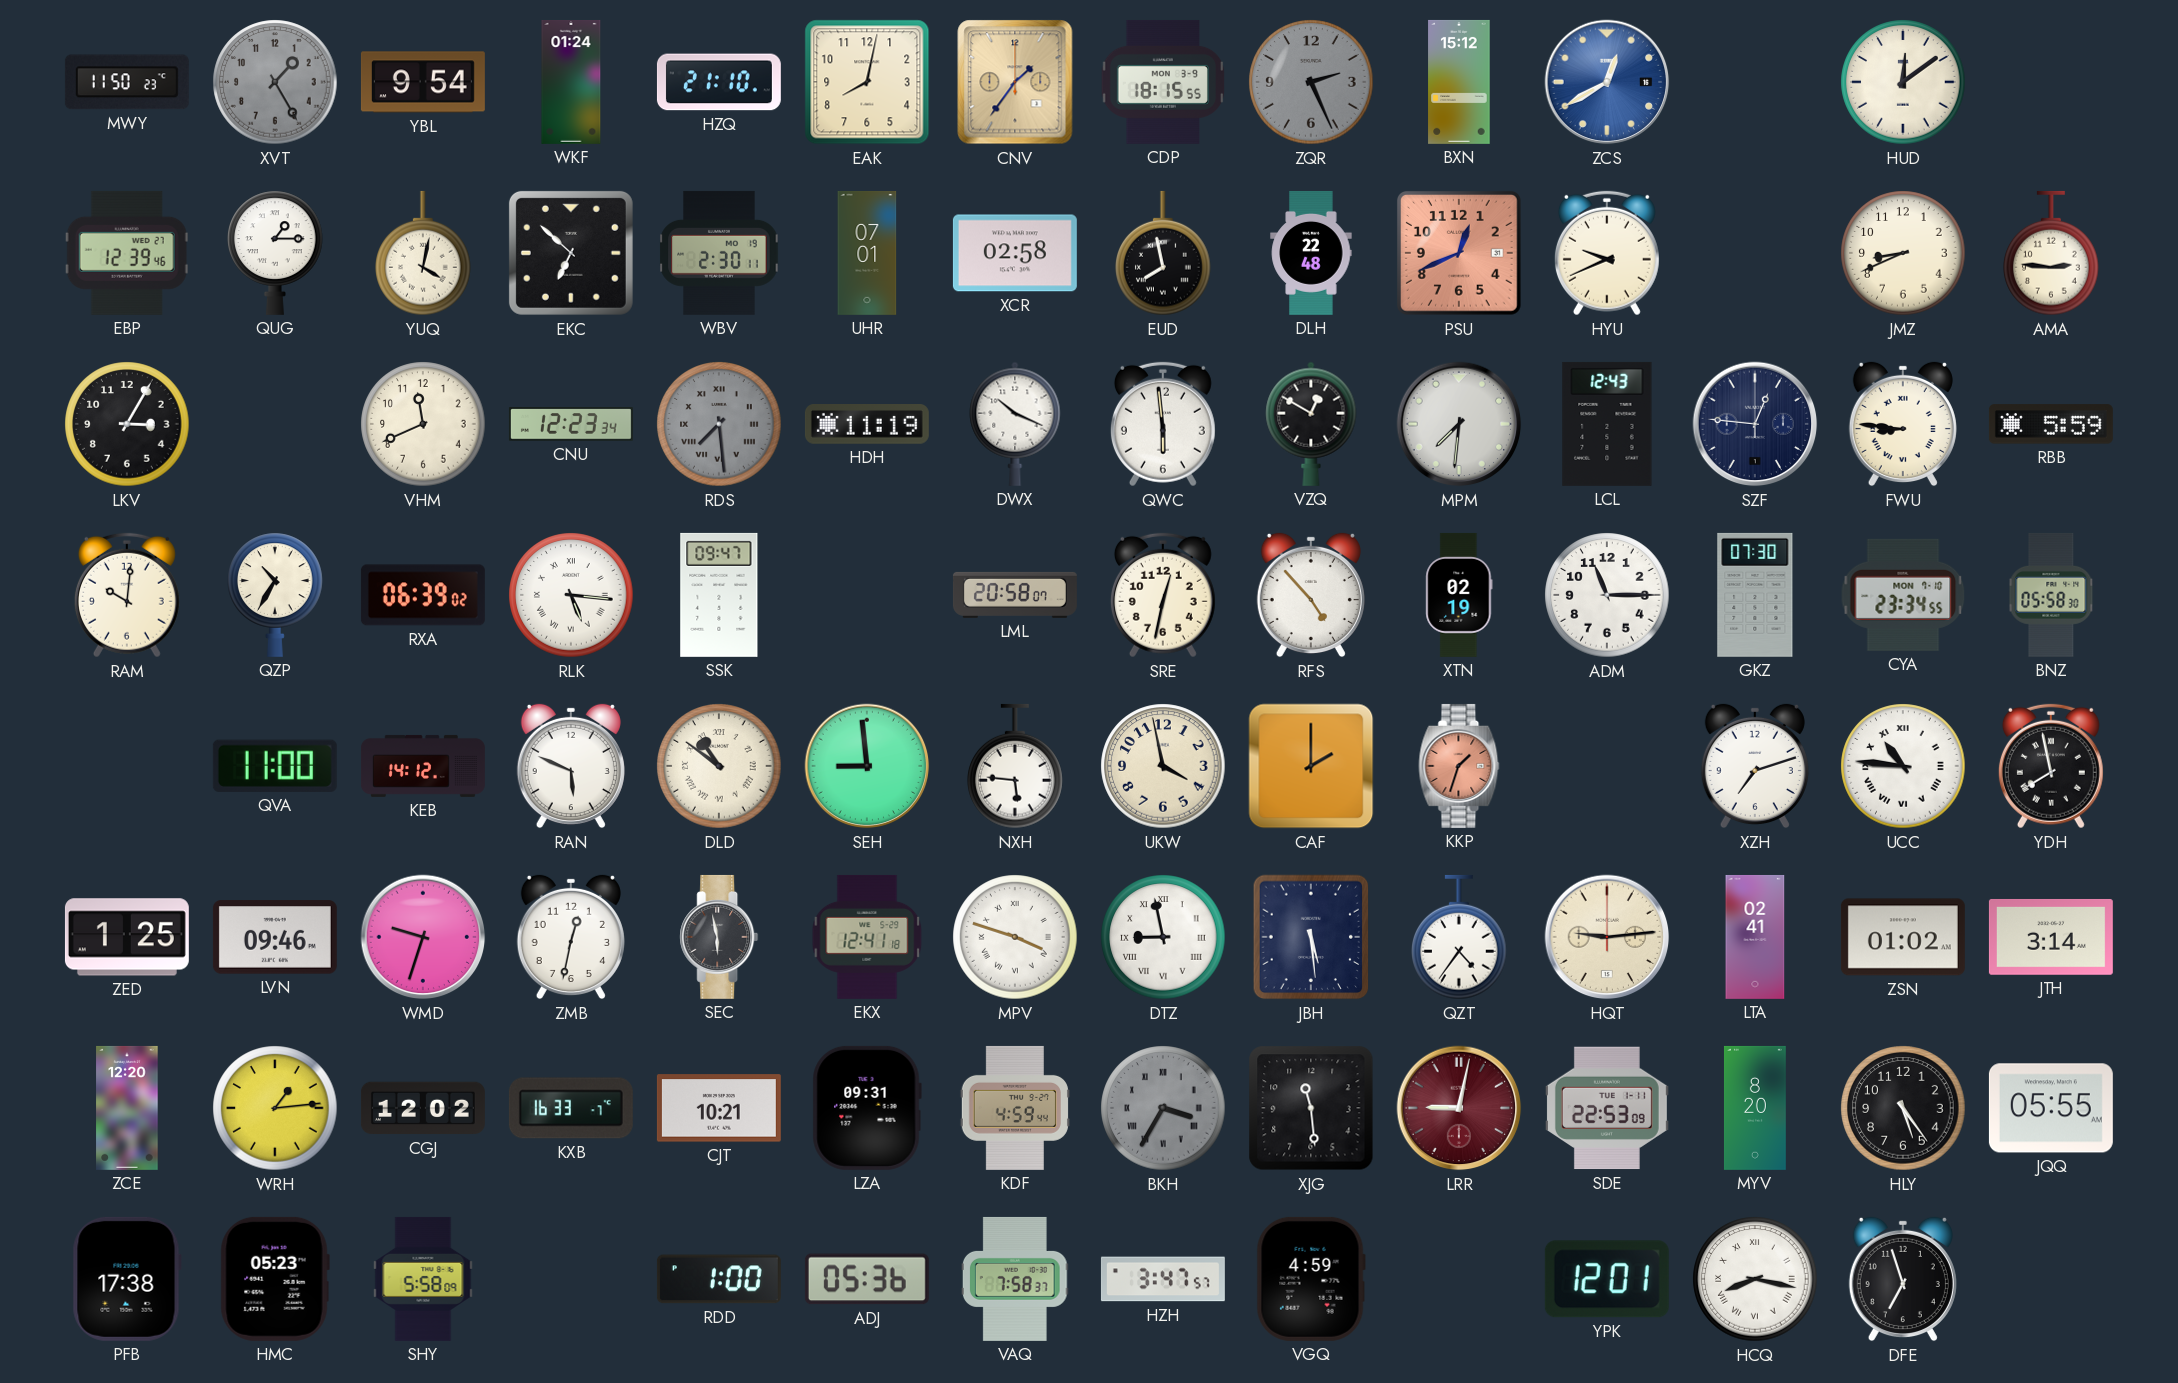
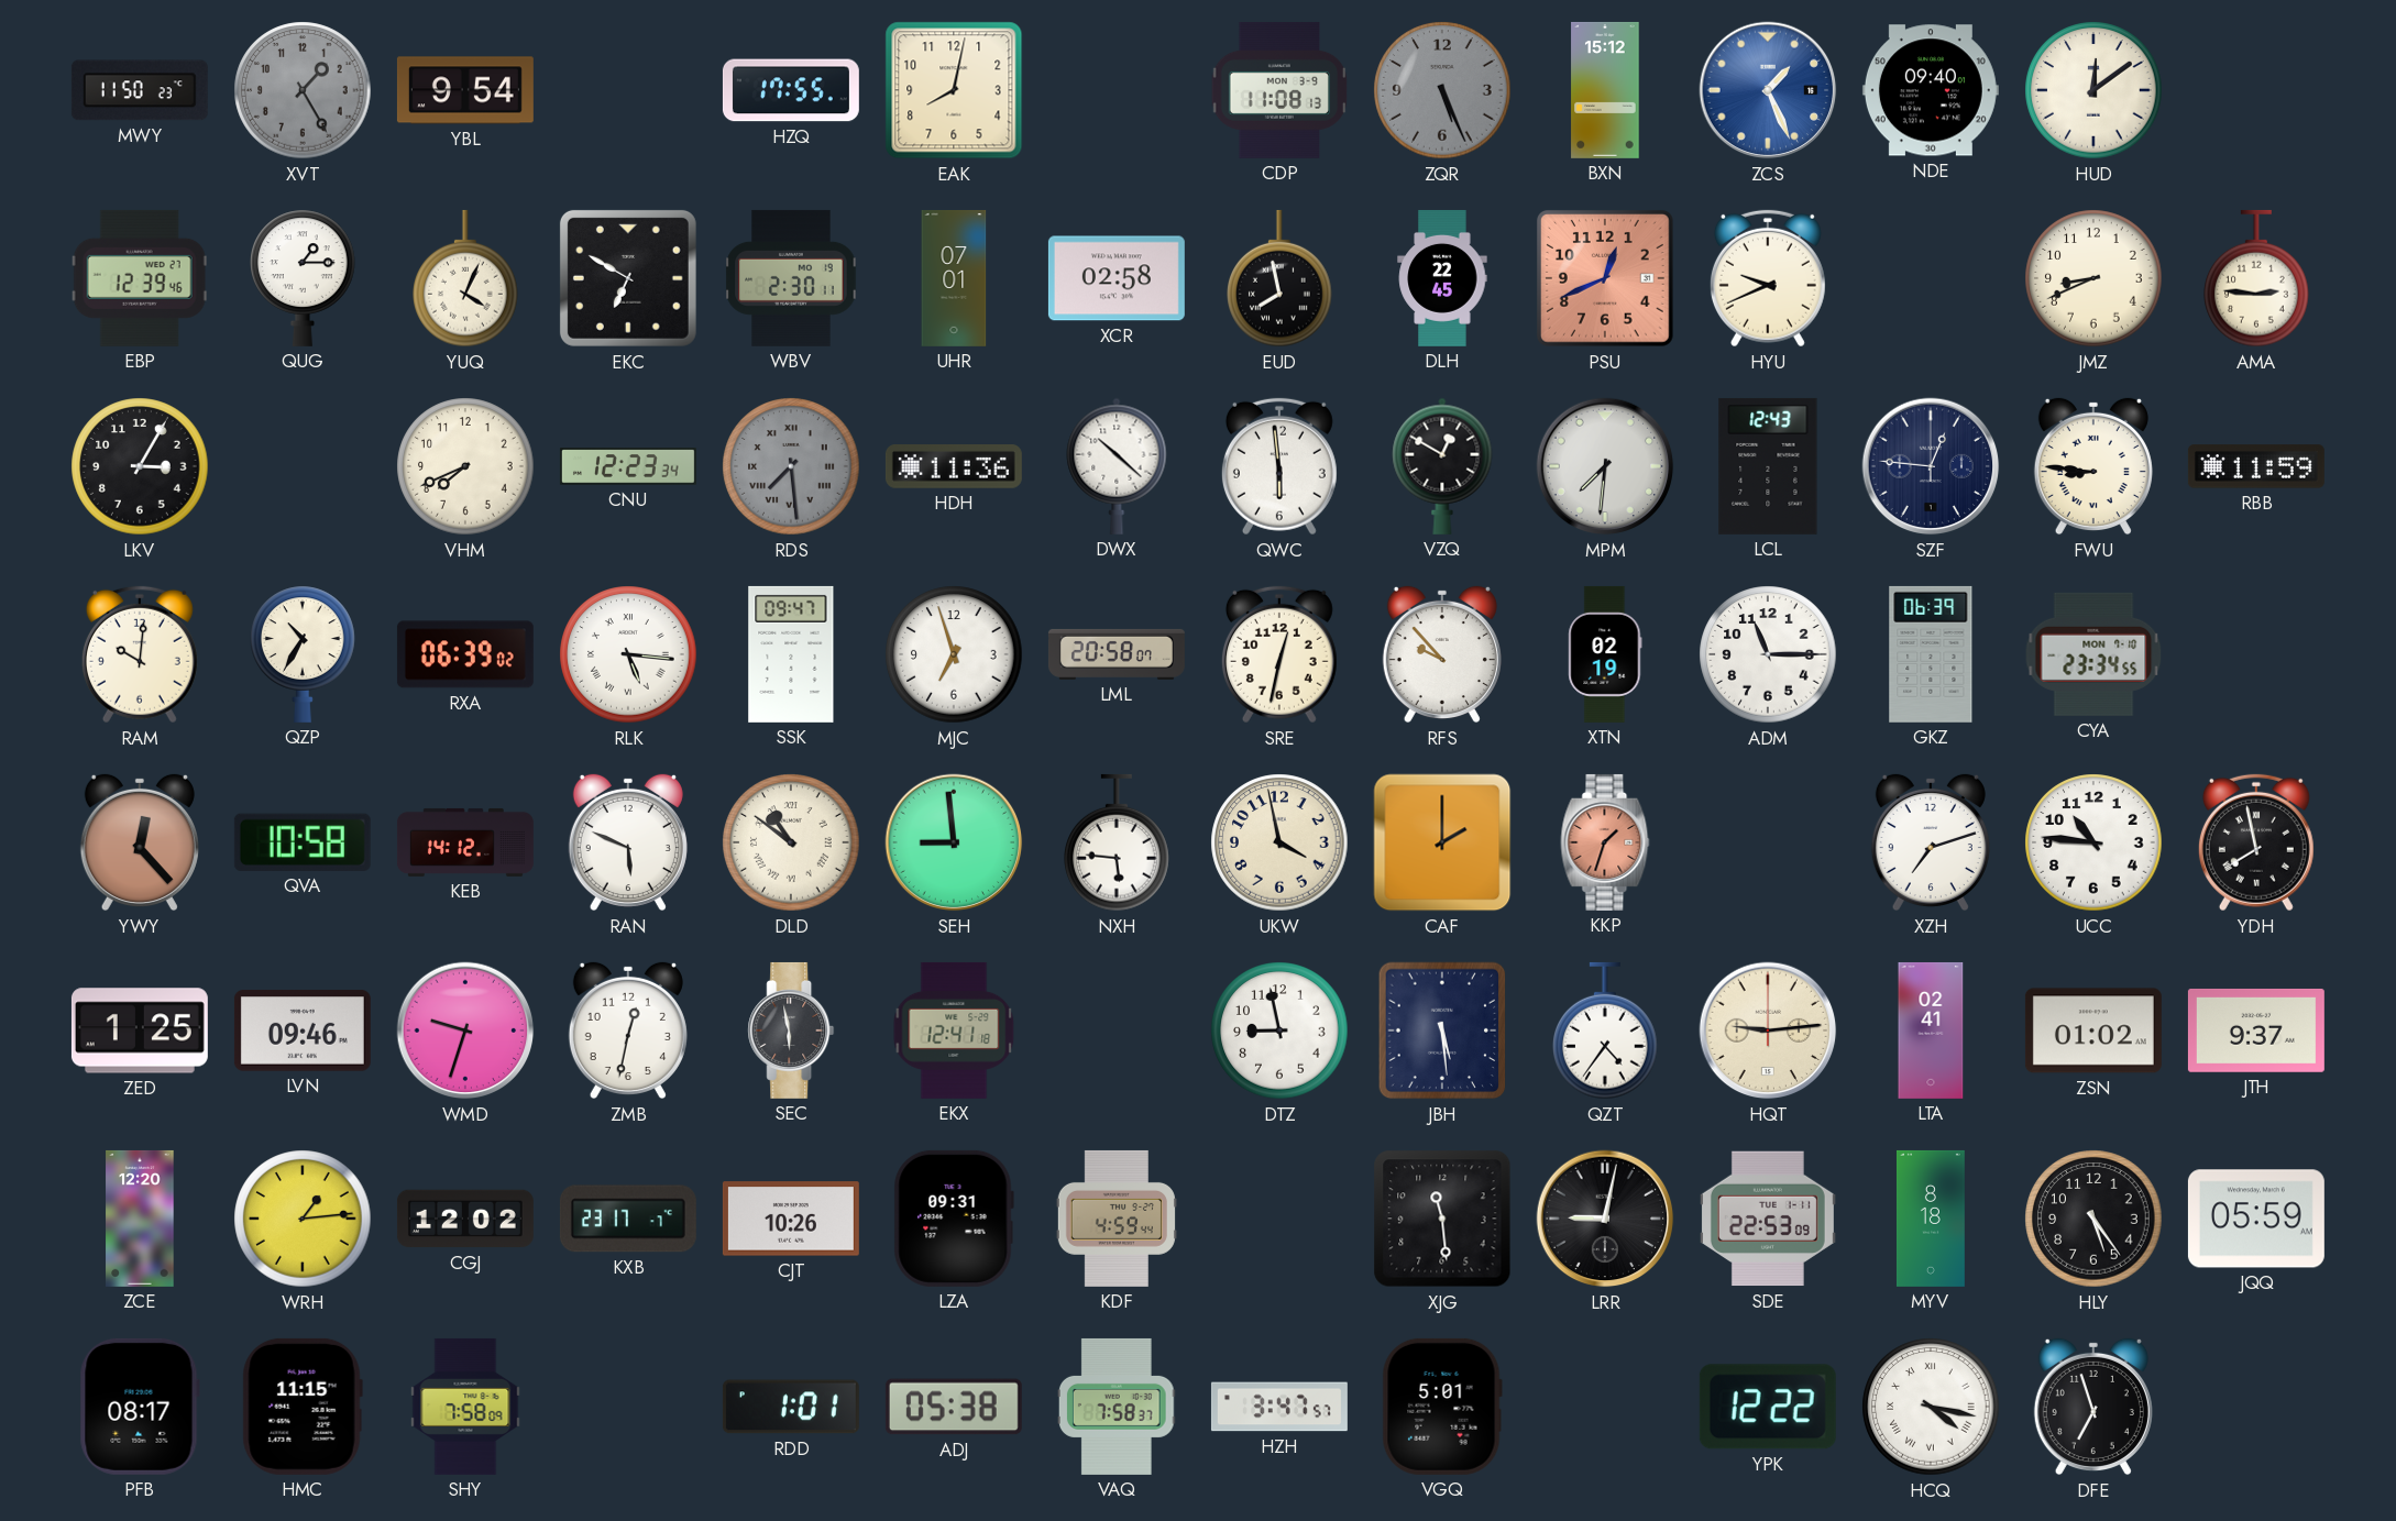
WKF: 01:24 -> none (571, 82)
HZQ: 21:10 -> 17:55 (791, 90)
CNV: 1:36 -> none (1015, 82)
CDP: 18:15 -> 11:08 (1279, 90)
ZQR: 2:26 -> 5:26 (1442, 90)
ZCS: 12:40 -> 1:26 (1768, 90)
NDE: none -> 09:40 (1931, 90)
YUQ: 4:02 -> 4:04 (465, 278)
EKC: 6:52 -> 6:50 (628, 278)
DLH: 22:48 -> 22:45 (1442, 278)
VHM: 11:41 -> 7:41 (465, 466)
HDH: 11:19 -> 11:36 (954, 467)
DWX: 10:19 -> 10:22 (1117, 466)
RBB: 5:59 -> 11:59 (2256, 466)
MJC: none -> 6:57 (954, 654)
RFS: 4:53 -> 9:53 (1442, 654)
GKZ: 07:30 -> 06:39 (1931, 654)
BNZ: 05:58 -> none (2051, 595)
YWY: none -> 12:23 (140, 842)
QVA: 11:00 -> 10:58 (303, 842)
UCC numerals: Roman -> Arabic (2093, 842)
MPV: 3:48 -> none (1015, 937)
DTZ numerals: Roman -> Arabic (1279, 1030)
JTH: 3:14 -> 9:37 (2256, 1030)
KXB: 16:33 -> 23:17 (628, 1219)
CJT: 10:21 -> 10:26 (791, 1219)
BKH: 3:35 -> none (1163, 1108)
LRR dial: burgundy -> black (1605, 1219)
MYV: 8:20 -> 8:18 (1931, 1219)
JQQ: 05:55 -> 05:59 (2256, 1219)
PFB: 17:38 -> 08:17 (140, 1407)
HMC: 05:23 -> 11:15 (303, 1407)
SHY: 5:58 -> 7:58 (465, 1407)
RDD: 1:00 -> 1:01 (791, 1407)
ADJ: 05:36 -> 05:38 (954, 1407)
VGQ: 4:59 -> 5:01 (1442, 1407)
YPK: 12:01 -> 12:22 (1768, 1407)
HCQ: 8:17 -> 4:17 (1931, 1407)
